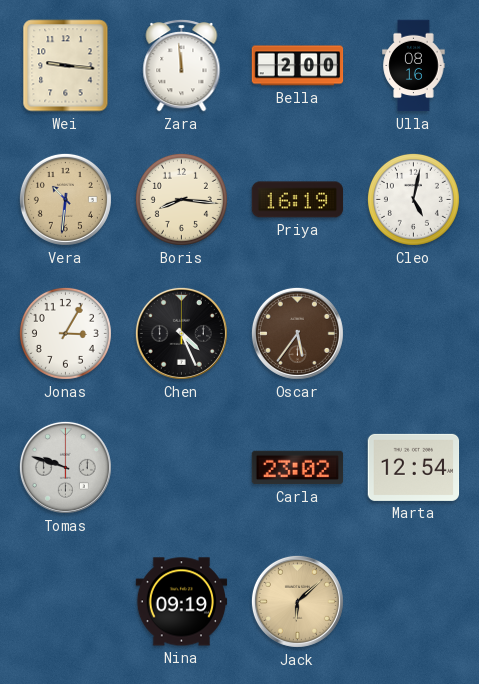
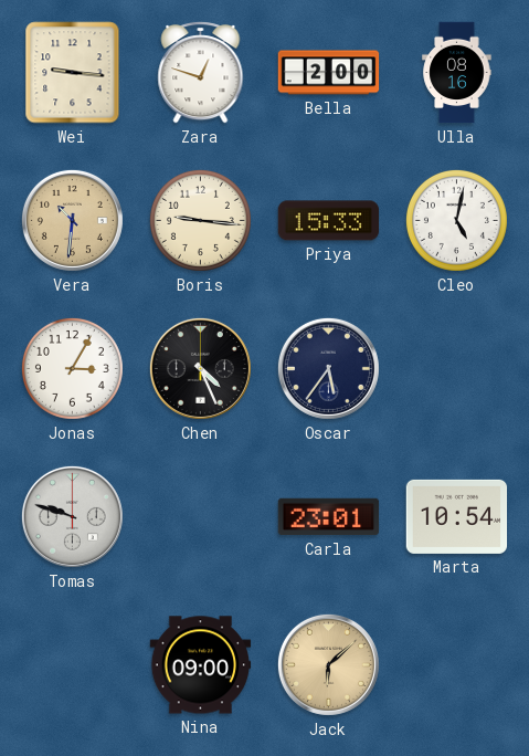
Zara: 11:59 -> 12:48 (201, 73)
Boris: 8:16 -> 9:16 (200, 220)
Priya: 16:19 -> 15:33 (329, 221)
Oscar dial: brown -> navy (328, 368)
Carla: 23:02 -> 23:01 (329, 517)
Marta: 12:54 -> 10:54 (457, 516)
Nina: 09:19 -> 09:00 (201, 665)
